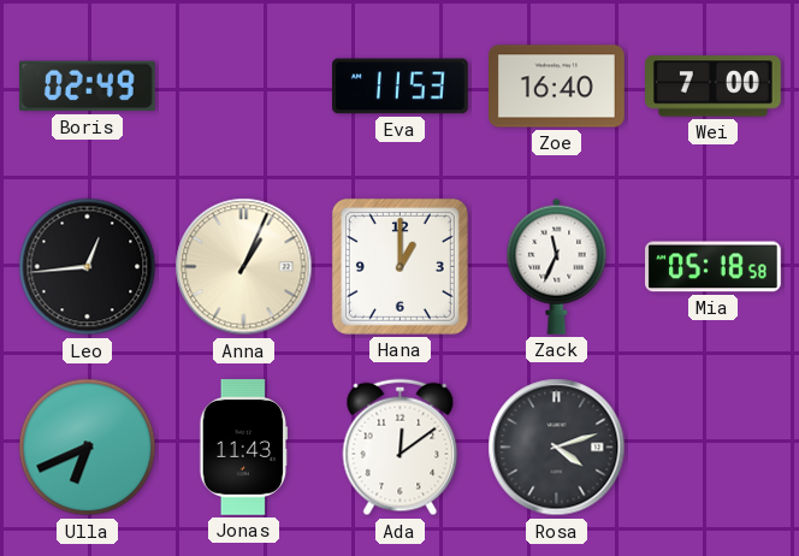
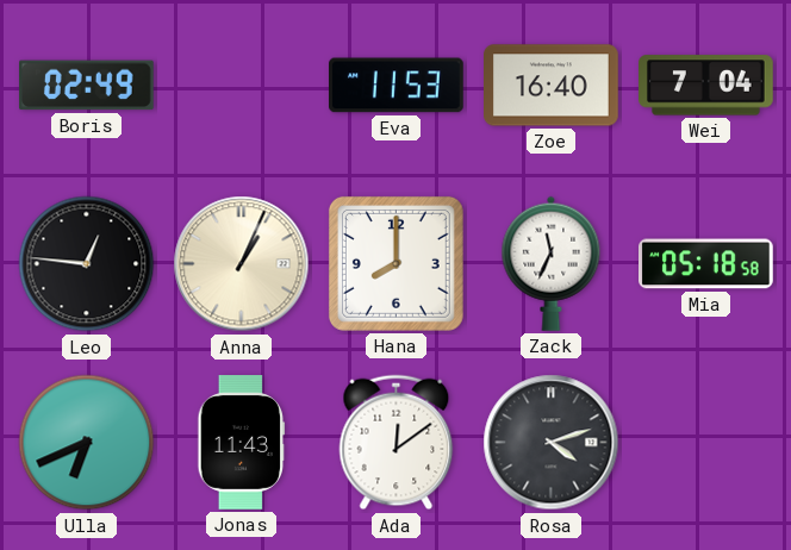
Wei: 7:00 -> 7:04 (706, 86)
Leo: 12:44 -> 12:46 (87, 264)
Hana: 1:00 -> 8:00 (395, 263)
